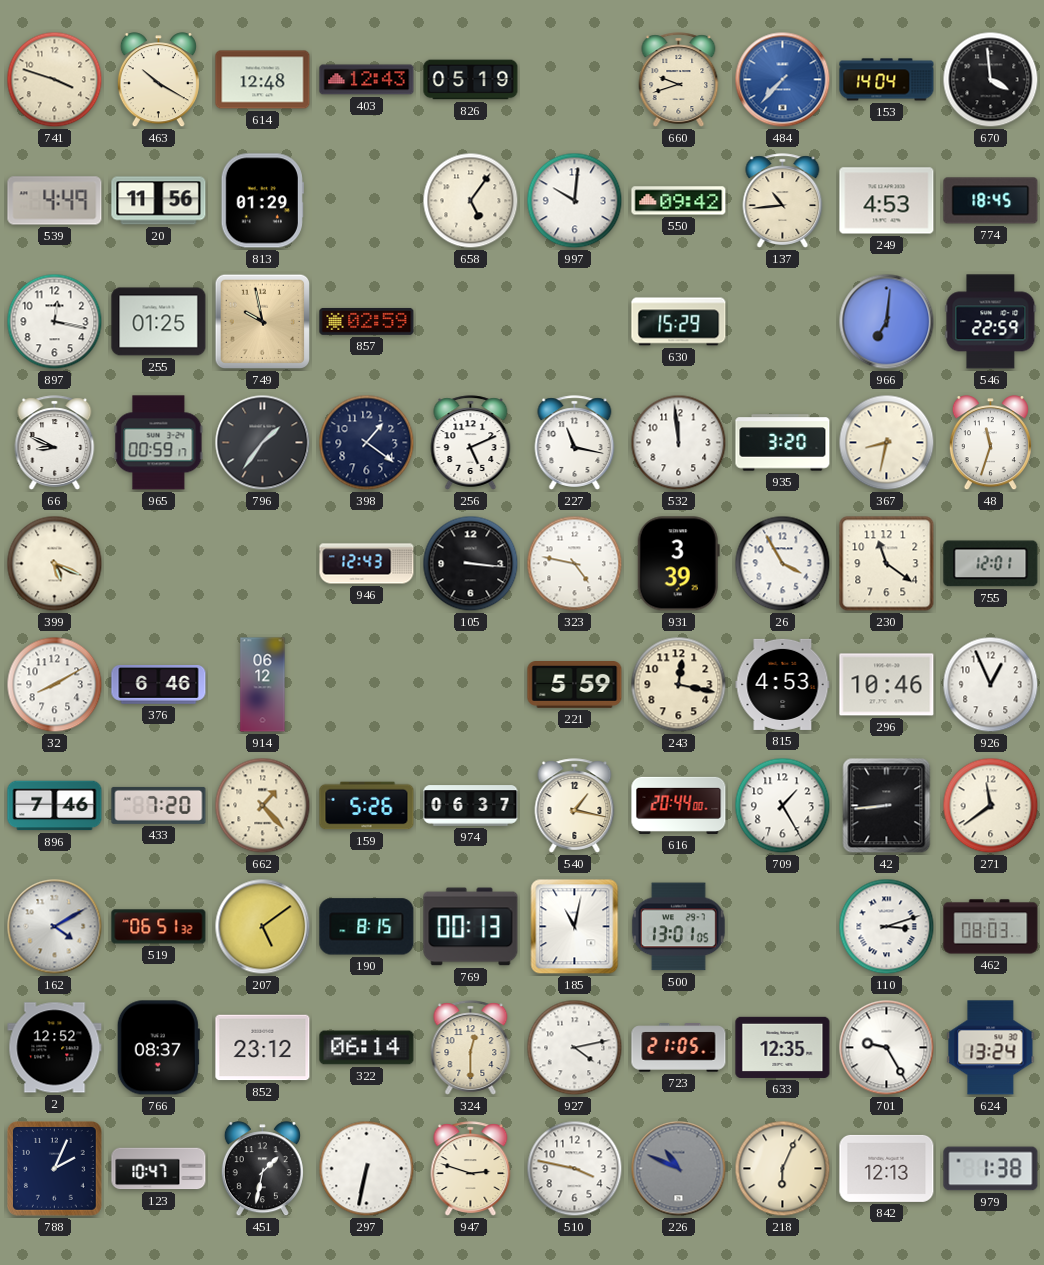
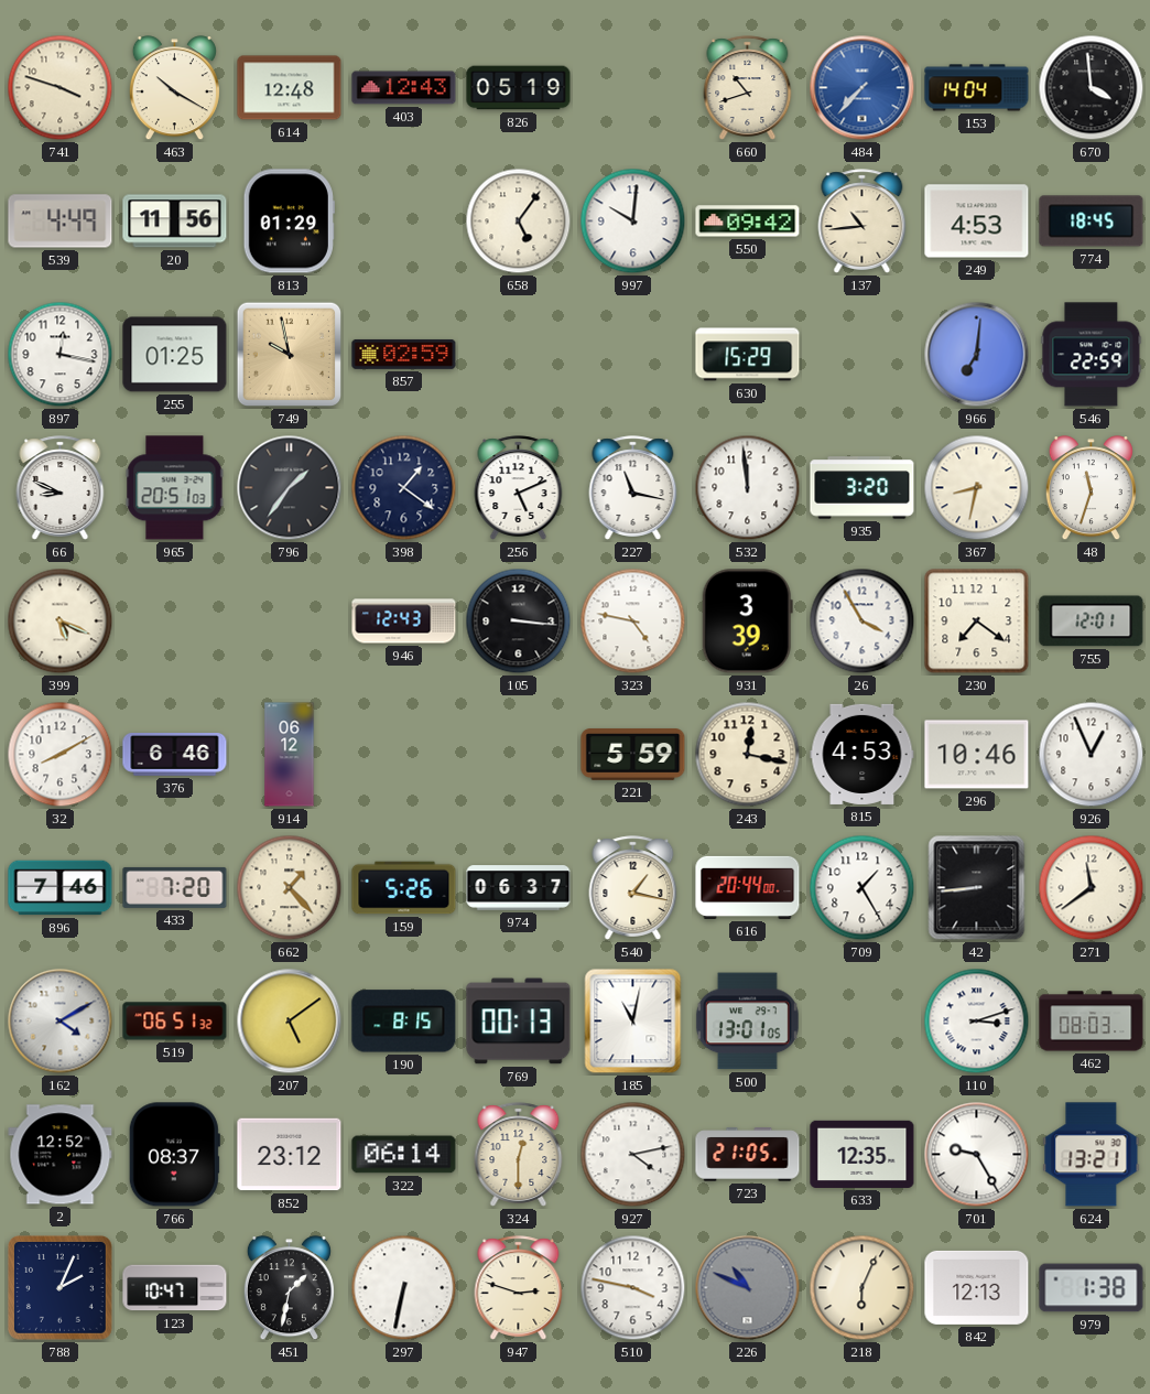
660: 9:42 -> 10:42 (748, 88)
965: 00:59 -> 20:51 (175, 488)
230: 11:21 -> 7:21 (977, 622)
624: 13:24 -> 13:21 (1092, 1155)
